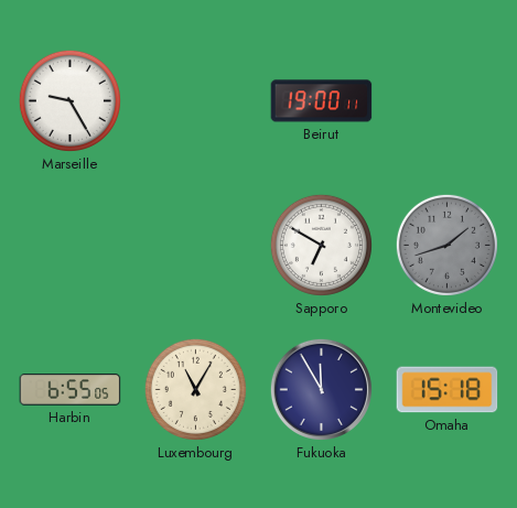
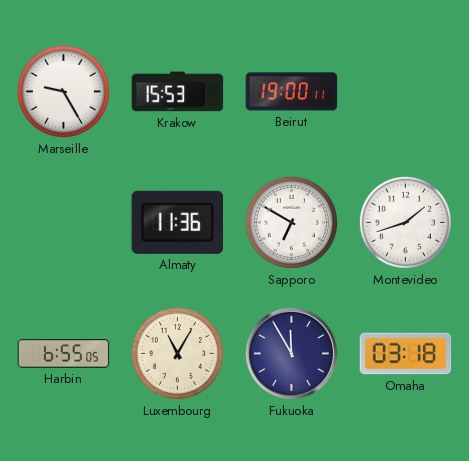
Krakow: none -> 15:53 (178, 92)
Almaty: none -> 11:36 (177, 222)
Montevideo dial: grey -> white (405, 222)
Omaha: 15:18 -> 03:18 (406, 354)
